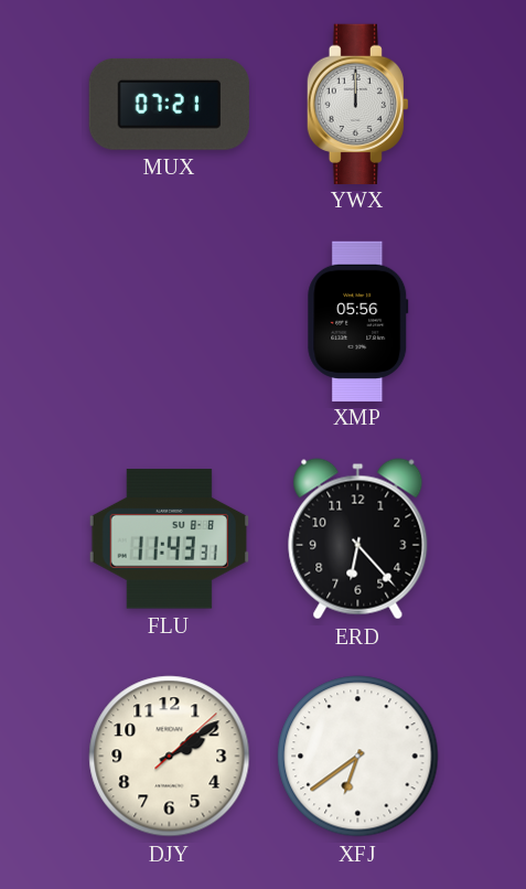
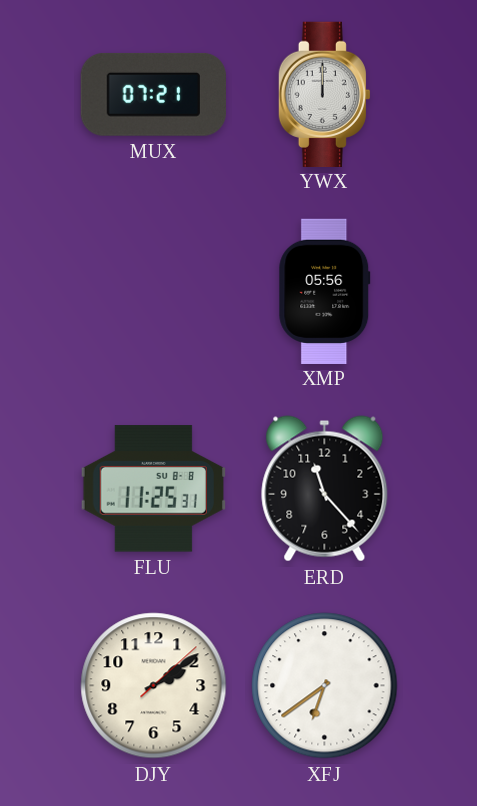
FLU: 11:43 -> 11:25 (153, 489)
ERD: 6:23 -> 11:23 (325, 489)
